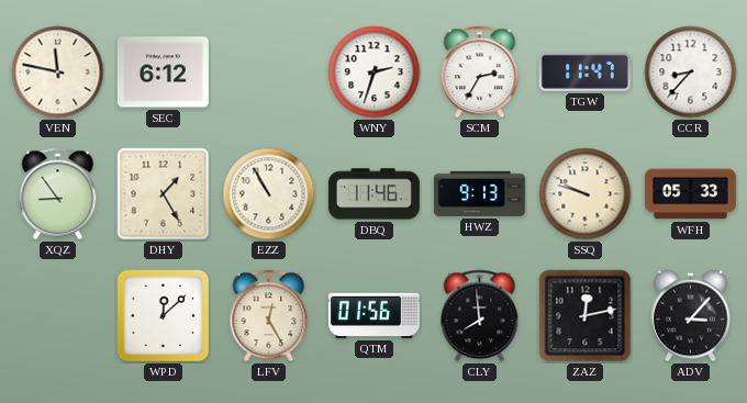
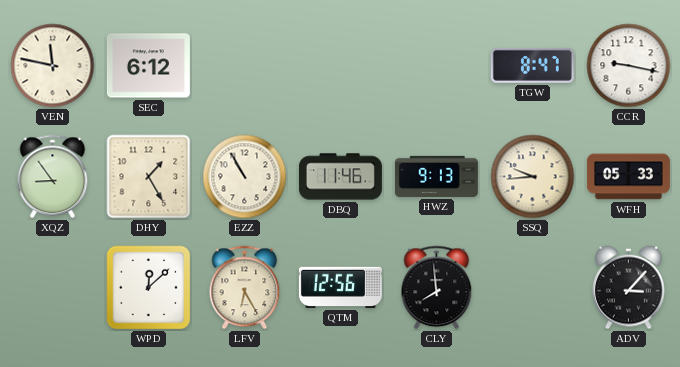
WNY: 2:33 -> none (375, 72)
SCM: 2:35 -> none (480, 72)
TGW: 11:47 -> 8:47 (532, 65)
CCR: 8:37 -> 9:17 (629, 66)
SSQ: 9:48 -> 9:44 (533, 177)
LFV: 12:25 -> 6:25 (245, 288)
QTM: 01:56 -> 12:56 (340, 287)
ZAZ: 12:13 -> none (586, 316)
